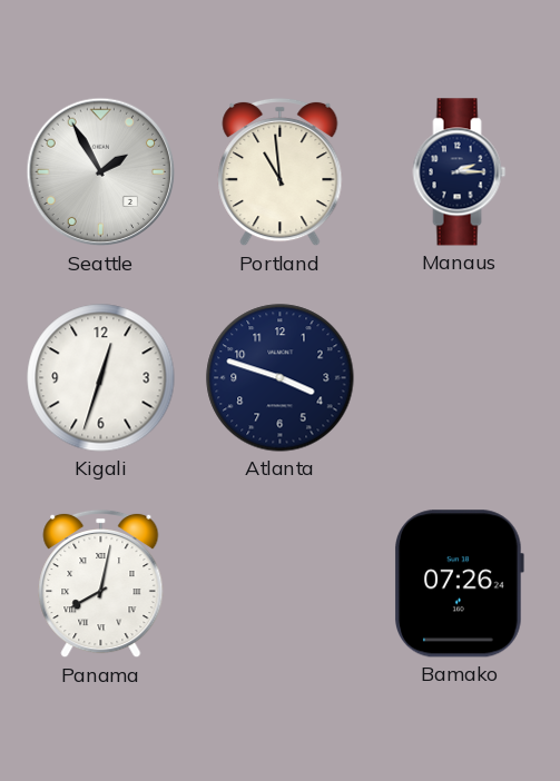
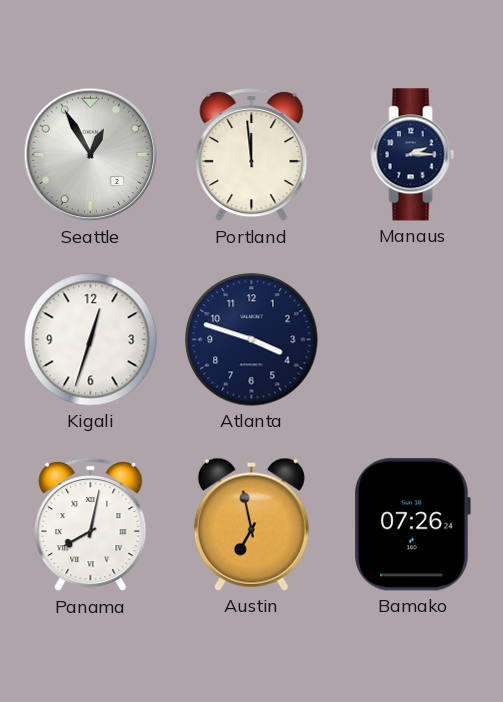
Seattle: 1:55 -> 12:55 (91, 155)
Portland: 10:59 -> 11:59 (252, 155)
Austin: none -> 6:58 (251, 524)
